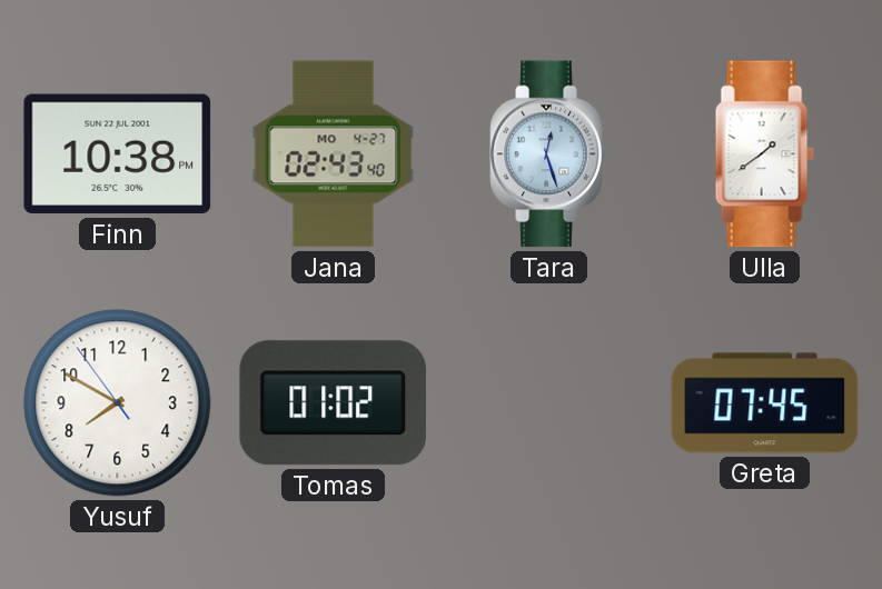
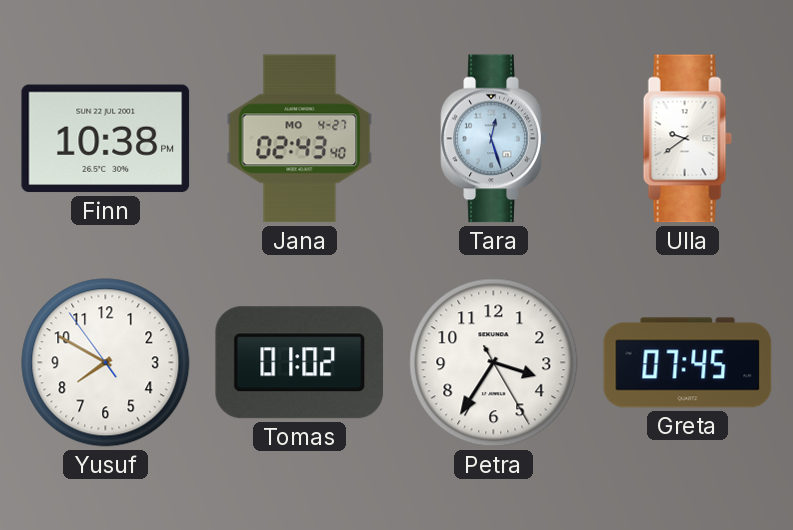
Ulla: 1:39 -> 9:39 (687, 139)
Petra: none -> 3:35 (494, 363)
